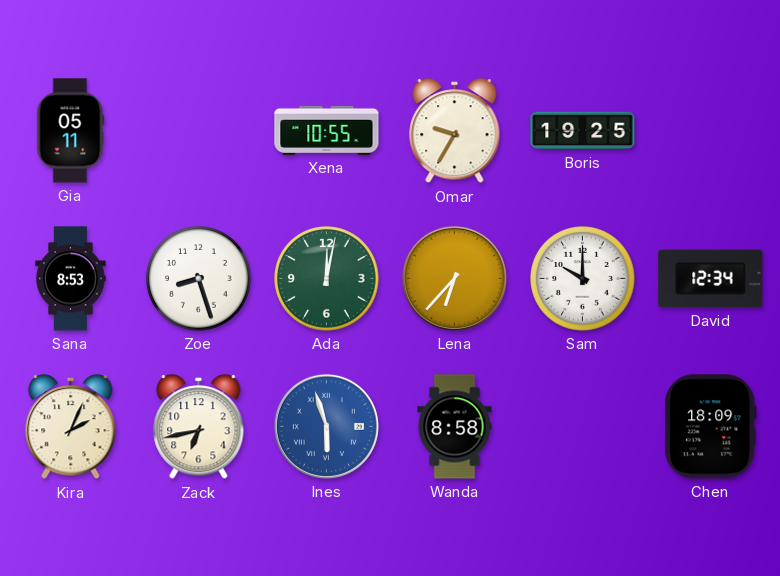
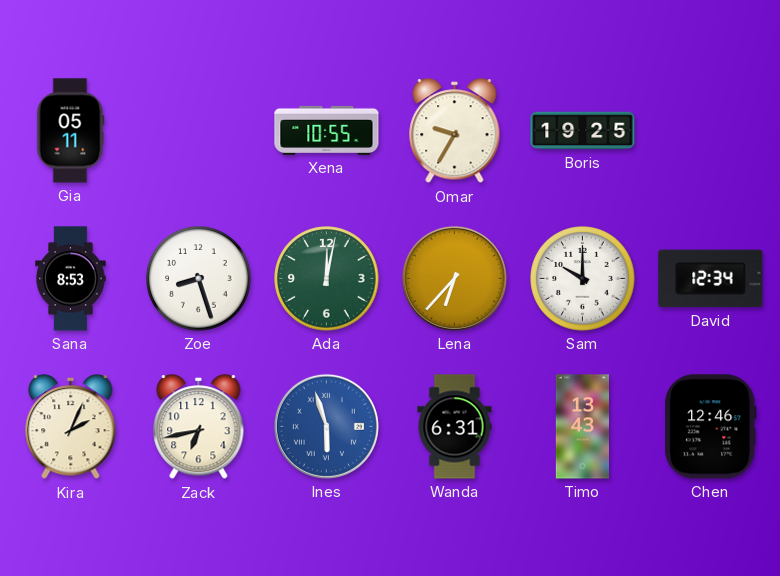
Wanda: 8:58 -> 6:31 (455, 427)
Timo: none -> 13:43 (582, 427)
Chen: 18:09 -> 12:46 (711, 427)
